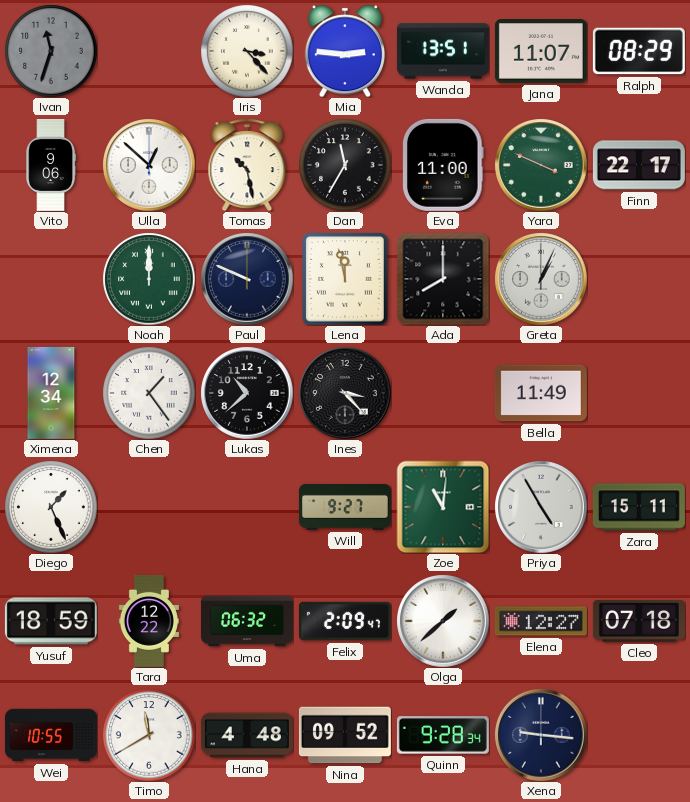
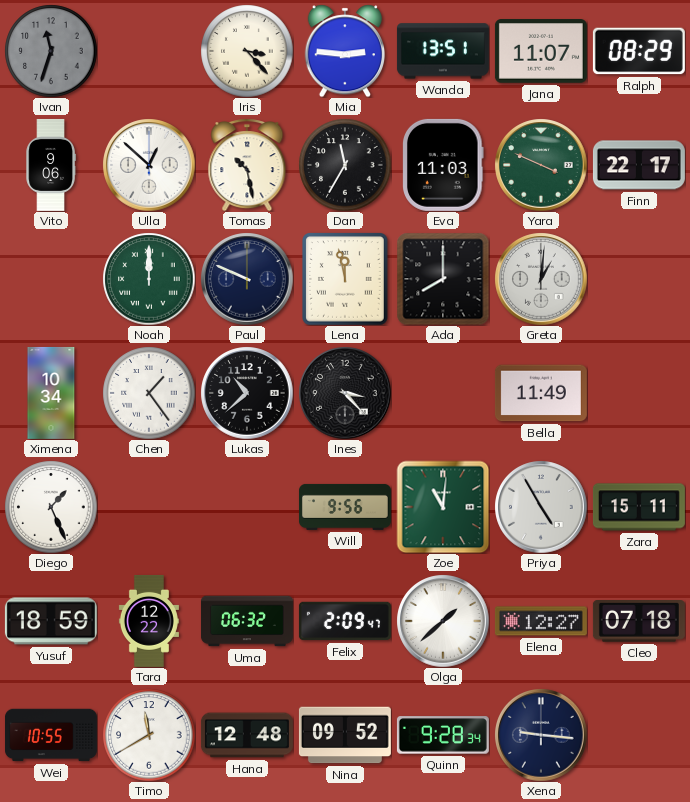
Eva: 11:00 -> 11:03 (444, 165)
Greta: 1:04 -> 1:01 (541, 279)
Ximena: 12:34 -> 10:34 (51, 393)
Will: 9:27 -> 9:56 (345, 507)
Hana: 4:48 -> 12:48 (247, 735)
